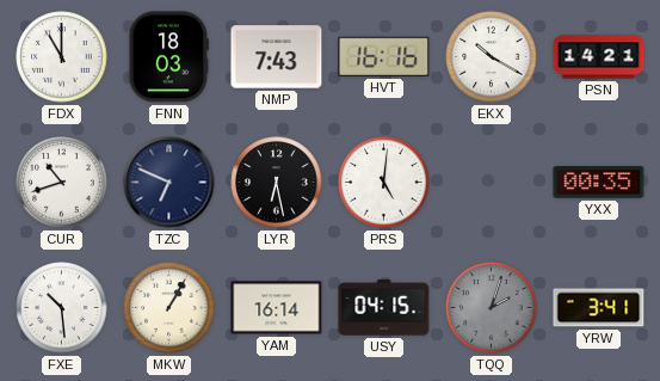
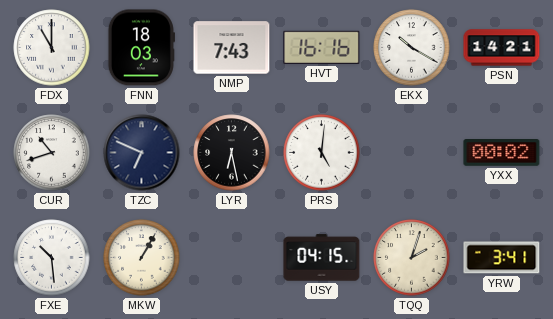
YXX: 00:35 -> 00:02 (502, 153)
YAM: 16:14 -> none (277, 308)
TQQ dial: grey -> cream (412, 258)
